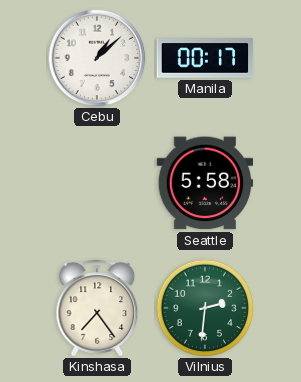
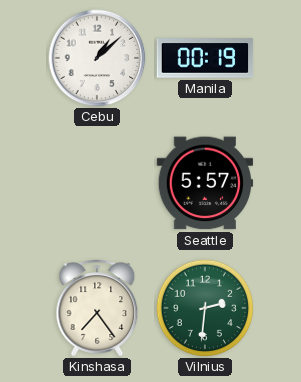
Manila: 00:17 -> 00:19 (205, 58)
Seattle: 5:58 -> 5:57 (205, 183)
